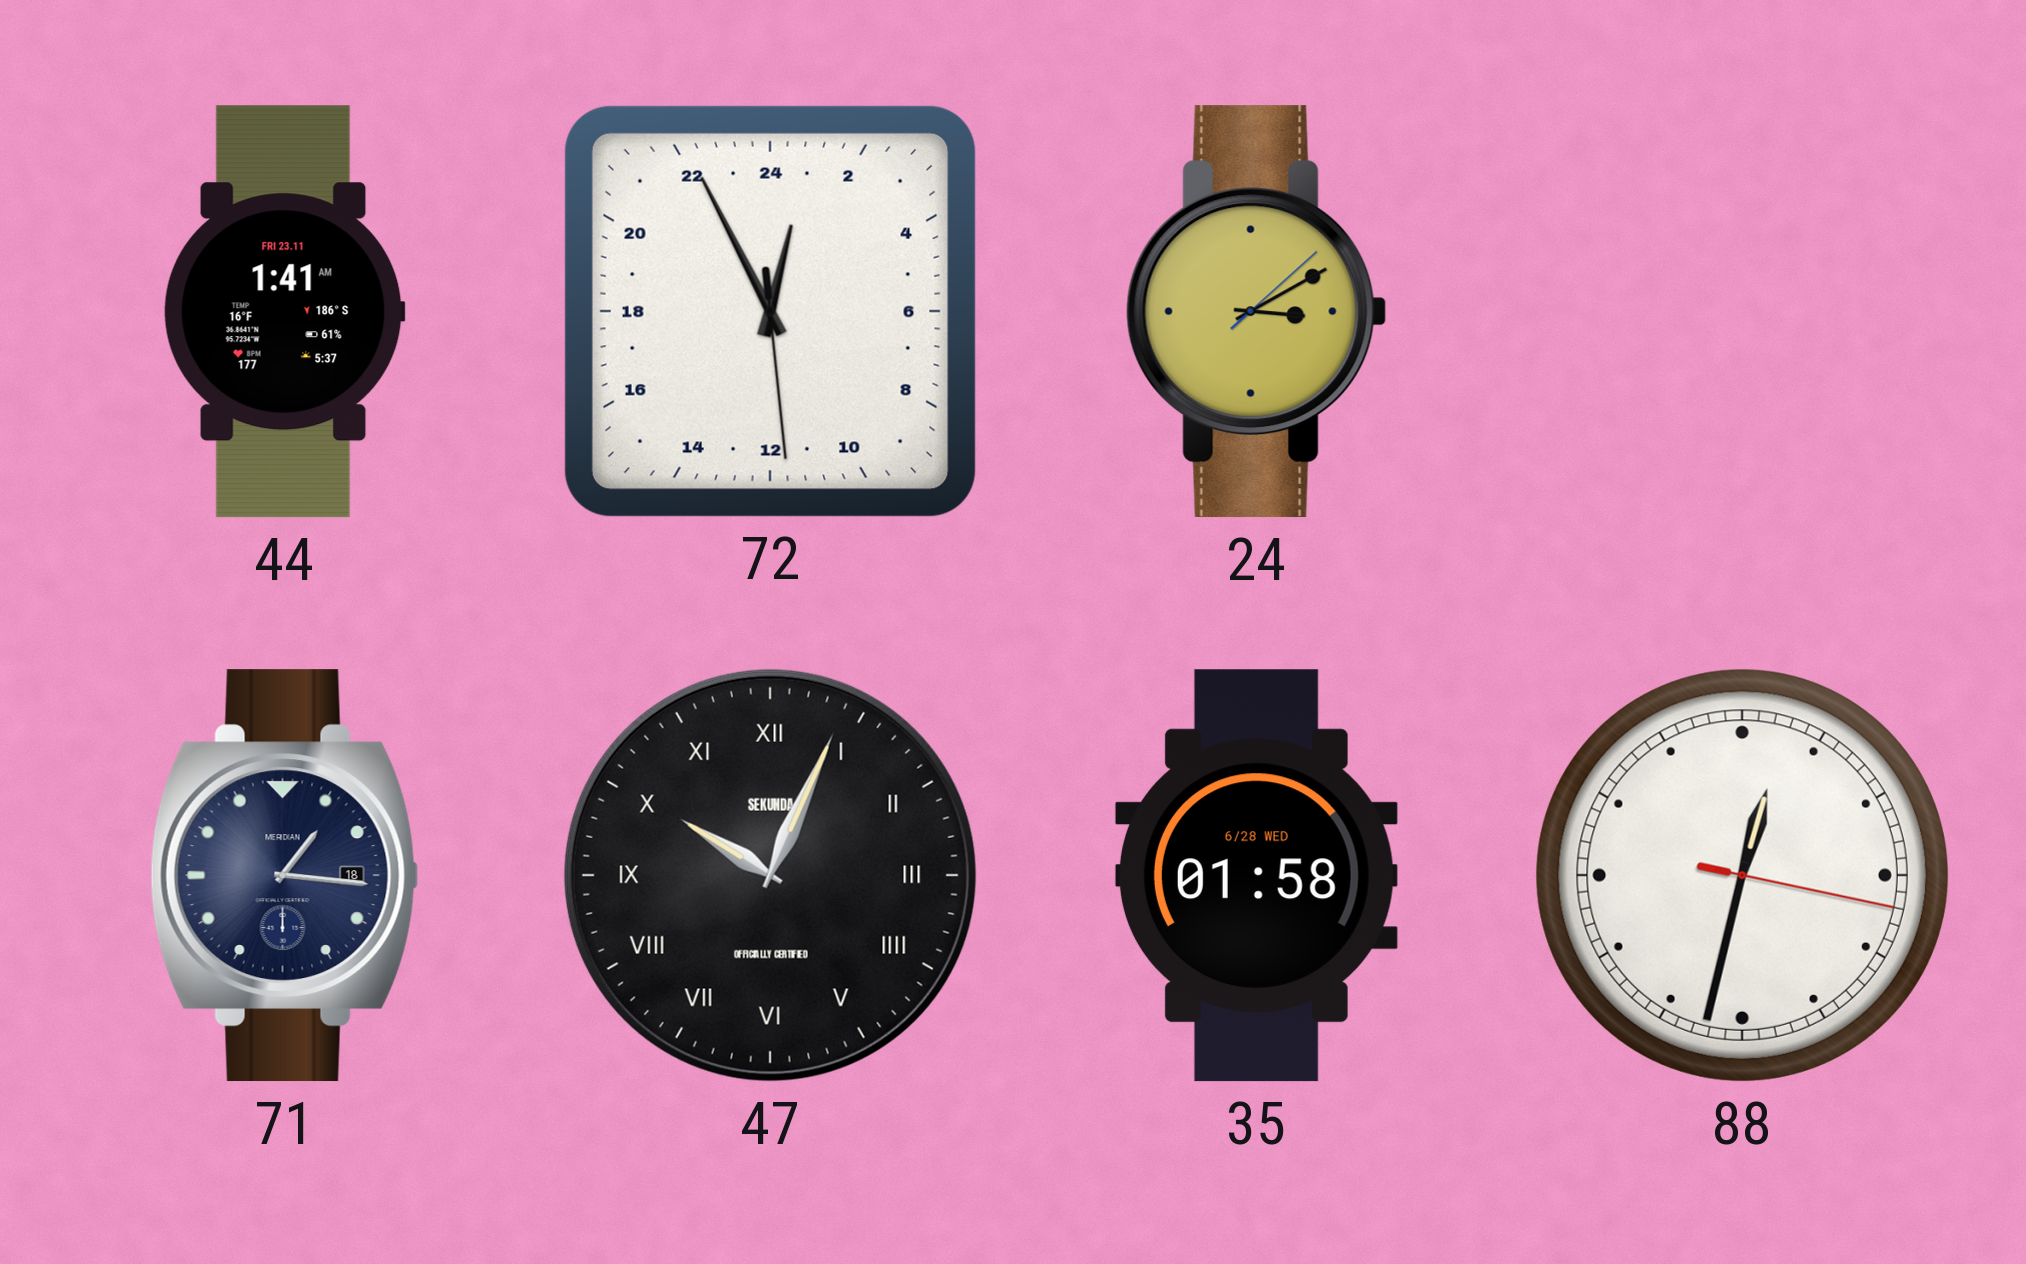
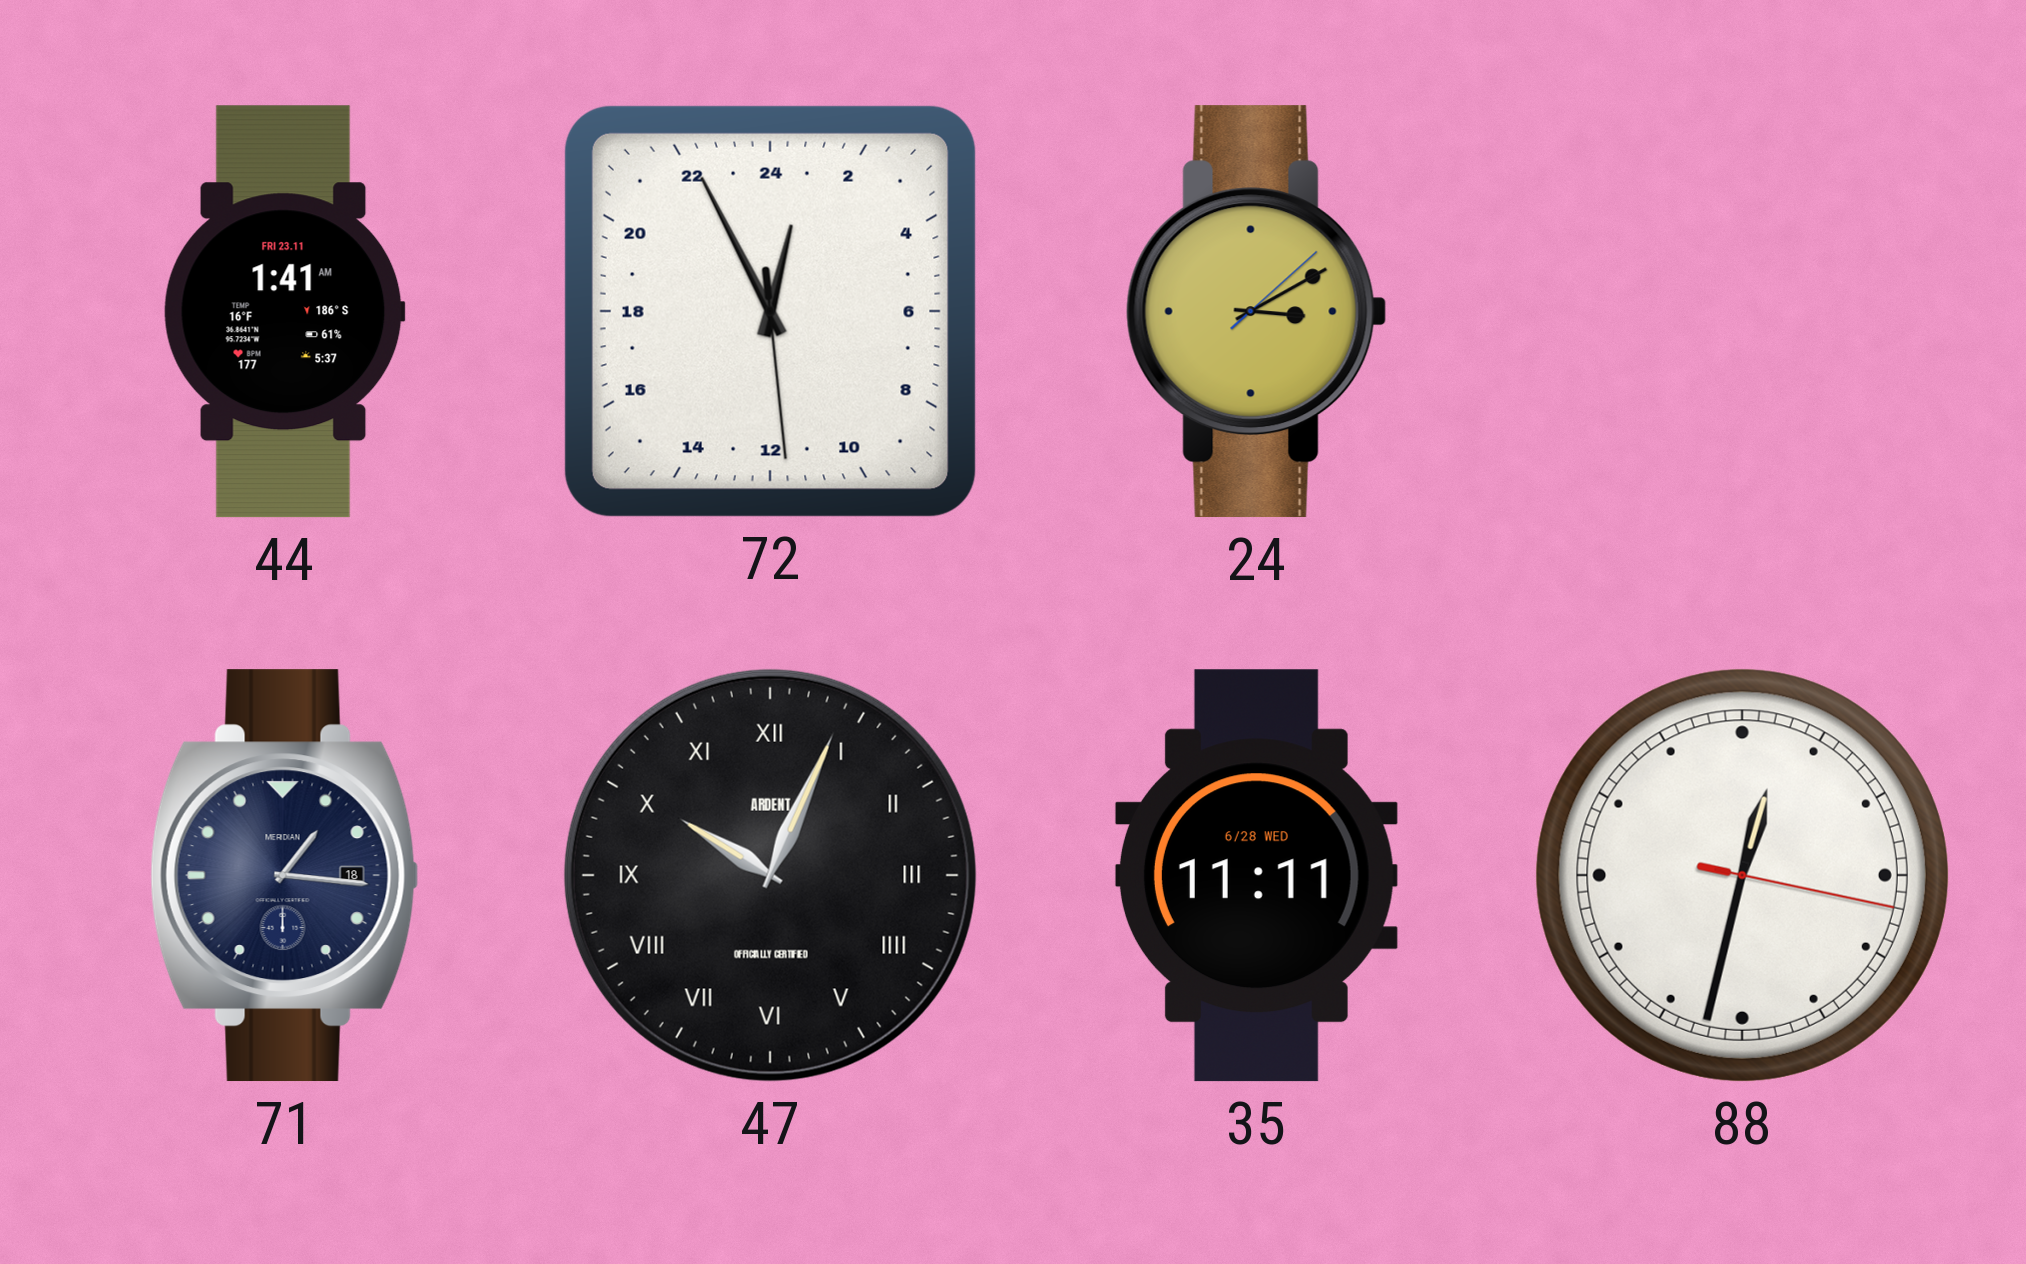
47 brand: SEKUNDA -> ARDENT (770, 875)
35: 01:58 -> 11:11 (1256, 876)
